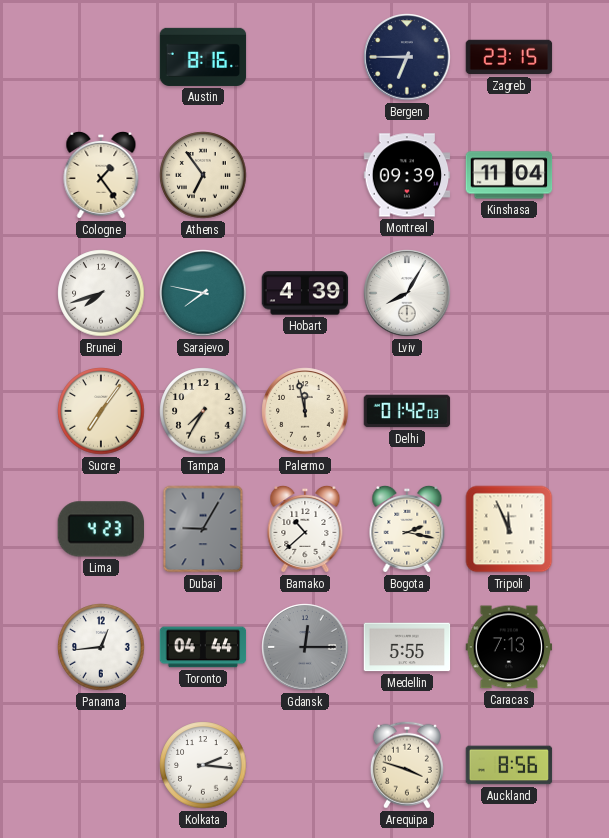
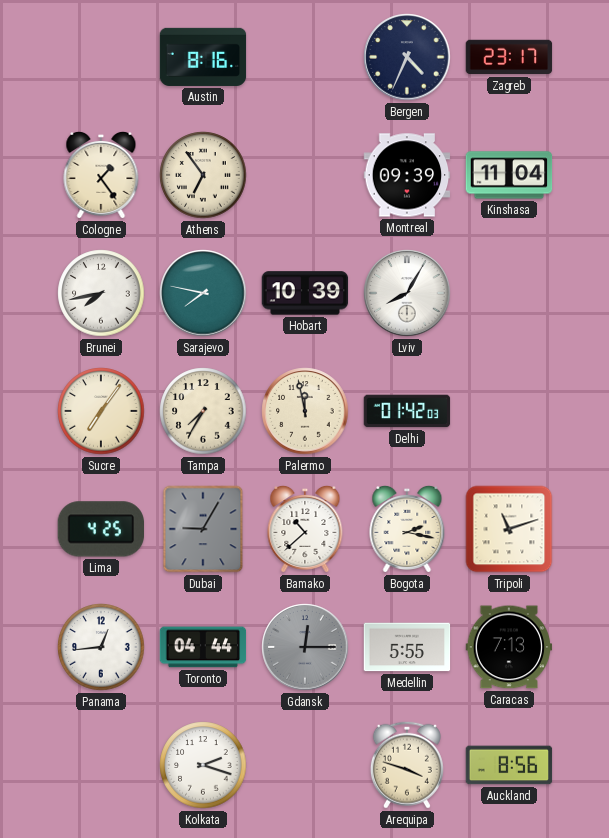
Bergen: 6:45 -> 4:34 (407, 57)
Zagreb: 23:15 -> 23:17 (509, 57)
Brunei: 7:42 -> 7:43 (101, 293)
Hobart: 4:39 -> 10:39 (305, 293)
Lima: 4:23 -> 4:25 (100, 529)
Tripoli: 11:56 -> 11:12 (509, 529)
Kolkata: 2:16 -> 2:18 (203, 765)
